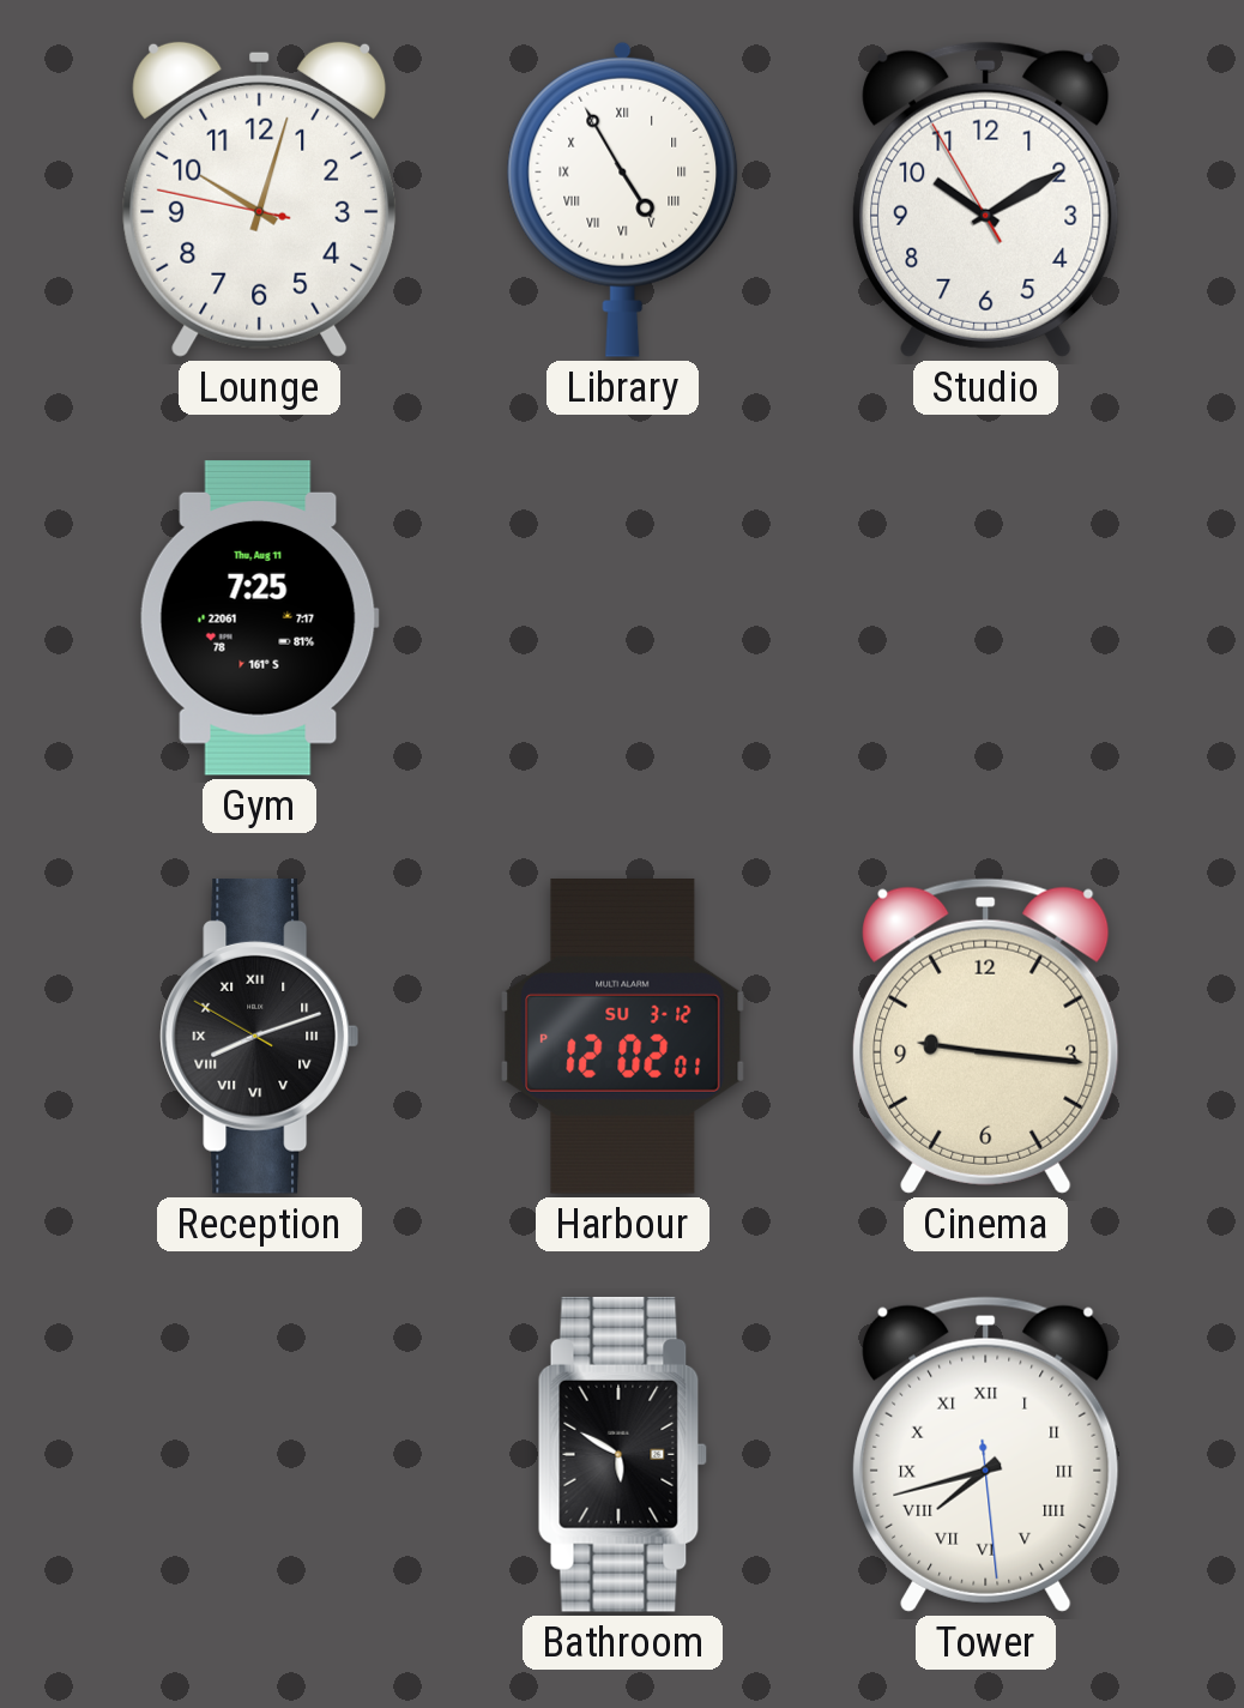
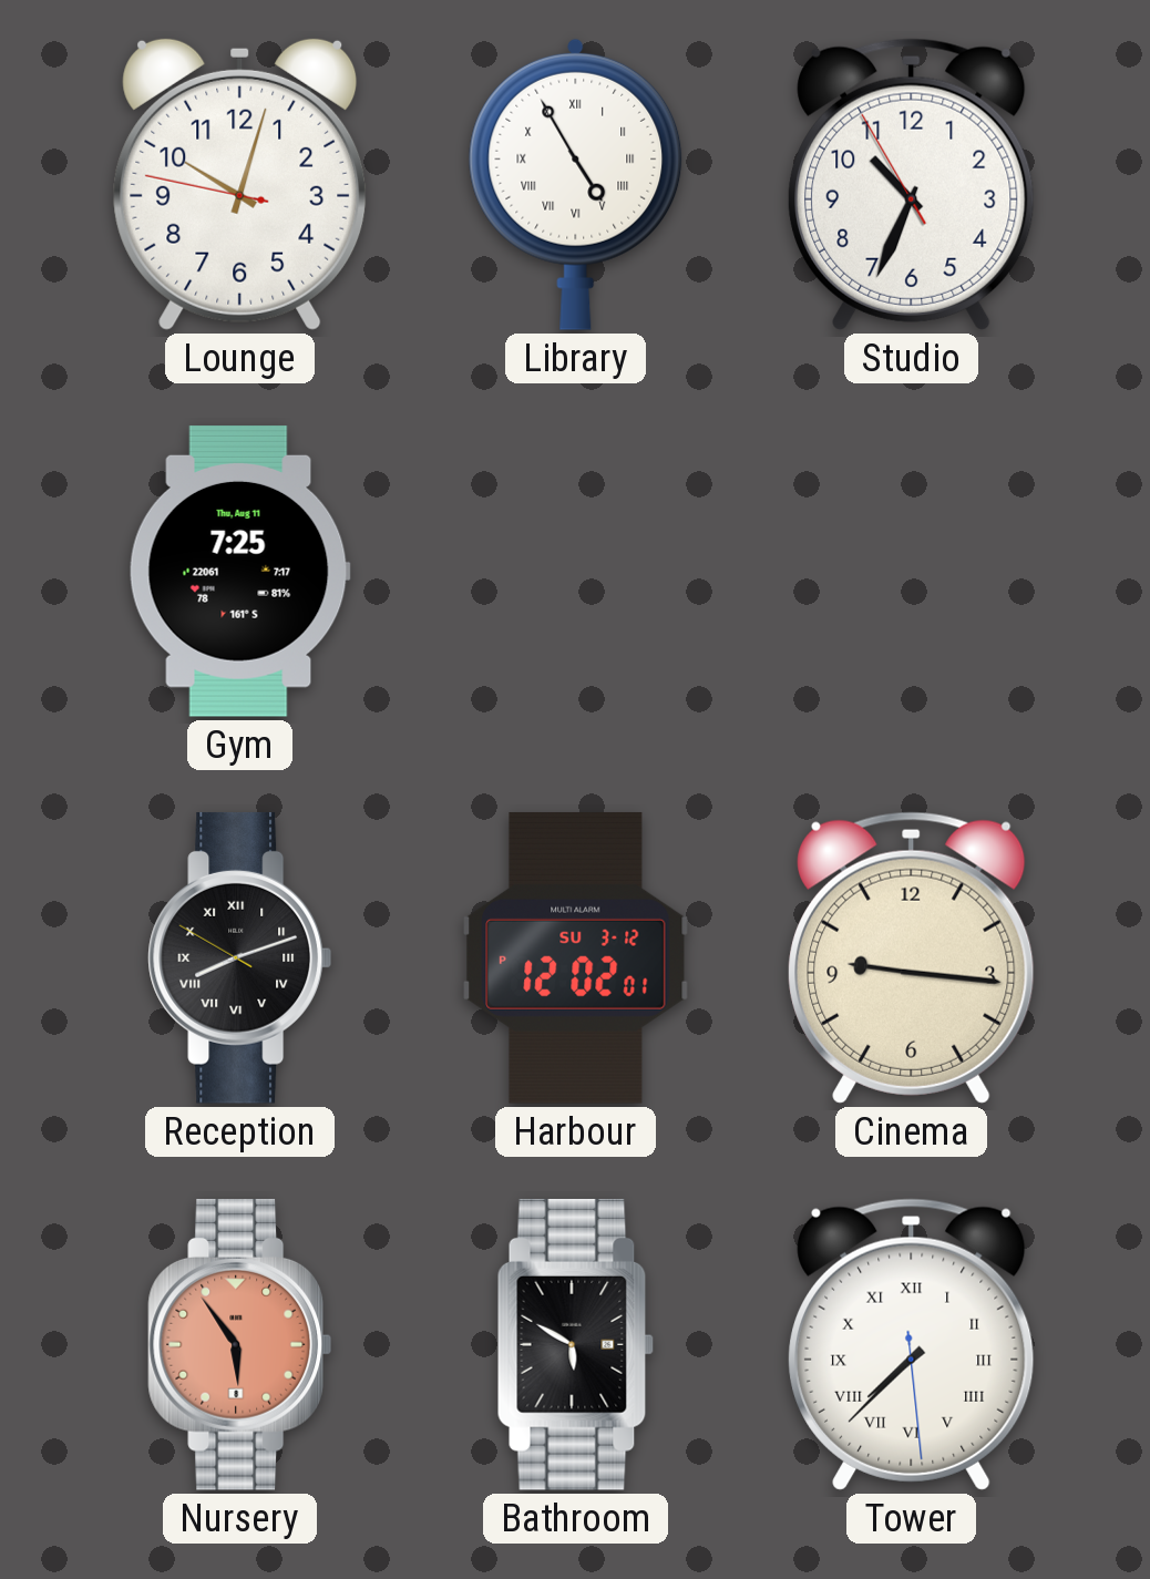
Studio: 10:09 -> 10:33 (912, 184)
Nursery: none -> 5:54 (239, 1344)
Tower: 7:42 -> 7:37 (912, 1344)
